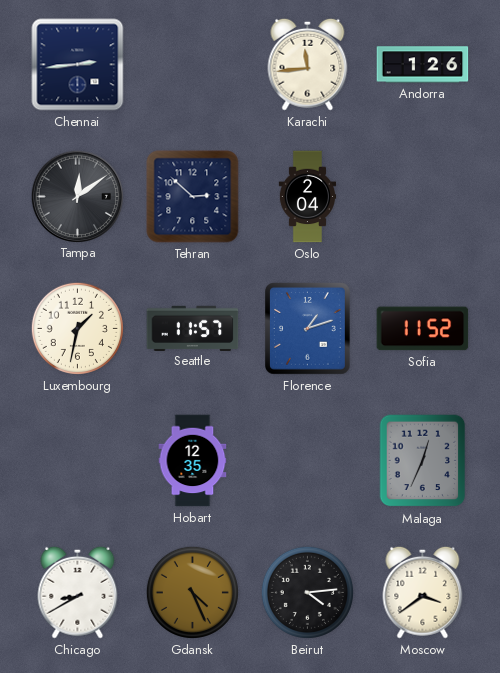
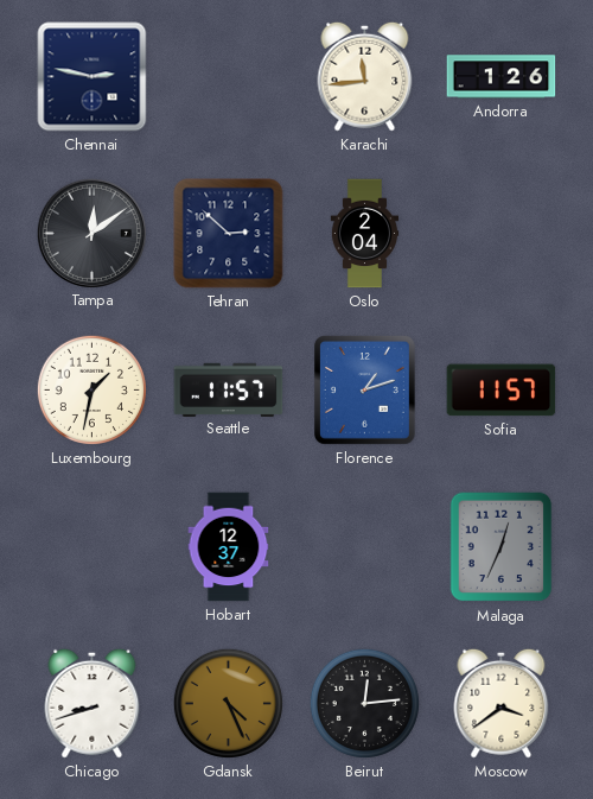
Chennai: 2:44 -> 2:47 (93, 77)
Sofia: 11:52 -> 11:57 (502, 391)
Hobart: 12:35 -> 12:37 (229, 547)
Chicago: 8:40 -> 8:42 (93, 703)
Beirut: 4:14 -> 12:14 (364, 703)
